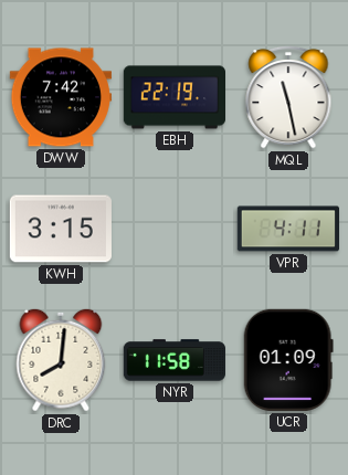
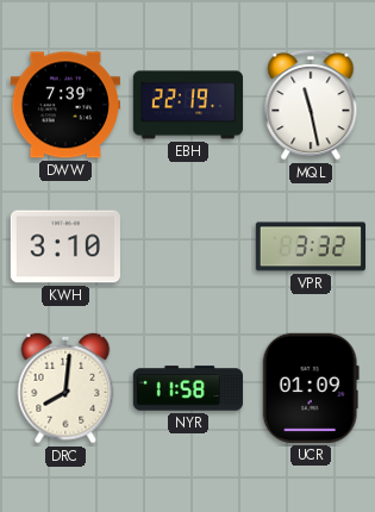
DWW: 7:42 -> 7:39 (65, 105)
KWH: 3:15 -> 3:10 (65, 246)
VPR: 4:11 -> 3:32 (310, 246)
